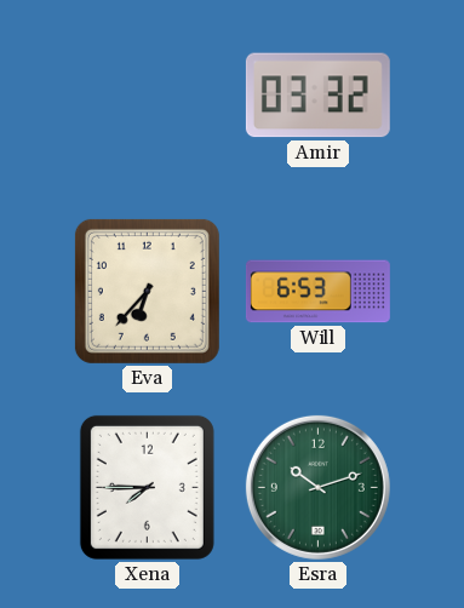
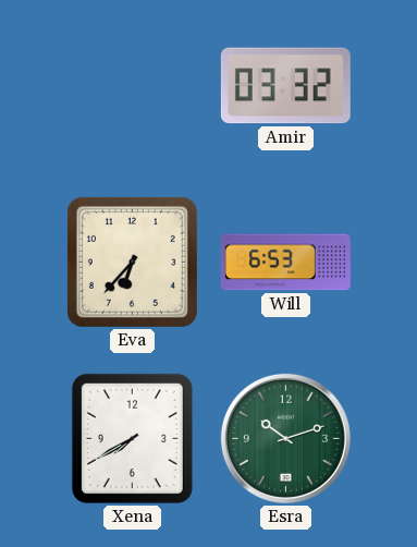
Xena: 7:45 -> 7:40 (132, 438)
